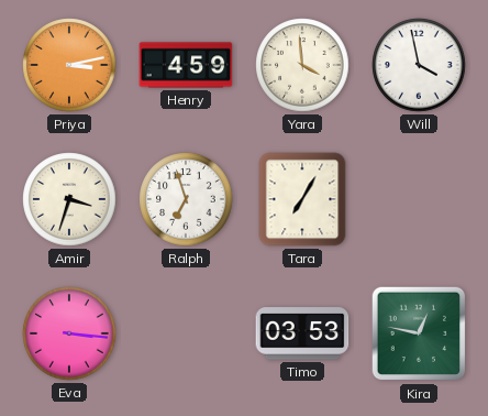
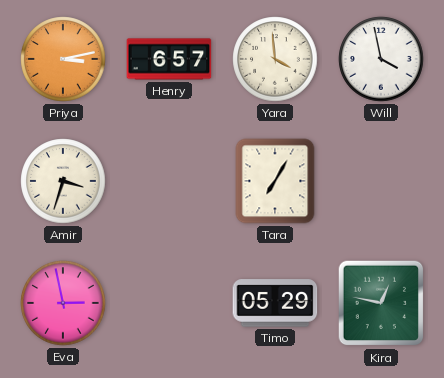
Henry: 4:59 -> 6:57 (169, 59)
Ralph: 6:57 -> none (186, 199)
Eva: 3:16 -> 2:58 (63, 303)
Timo: 03:53 -> 05:29 (275, 303)
